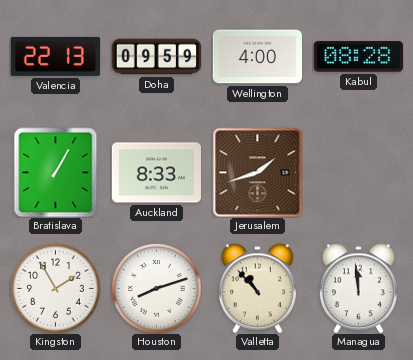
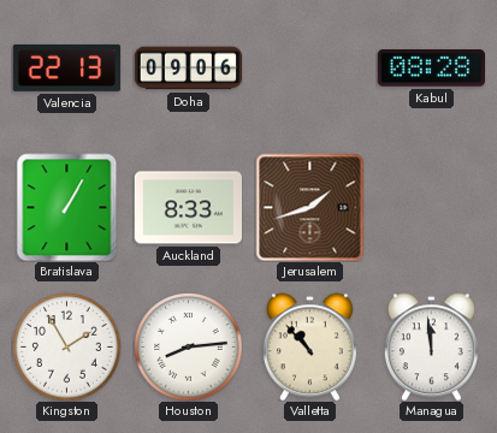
Doha: 09:59 -> 09:06 (188, 69)
Wellington: 4:00 -> none (257, 57)
Houston: 8:12 -> 8:14 (188, 346)
